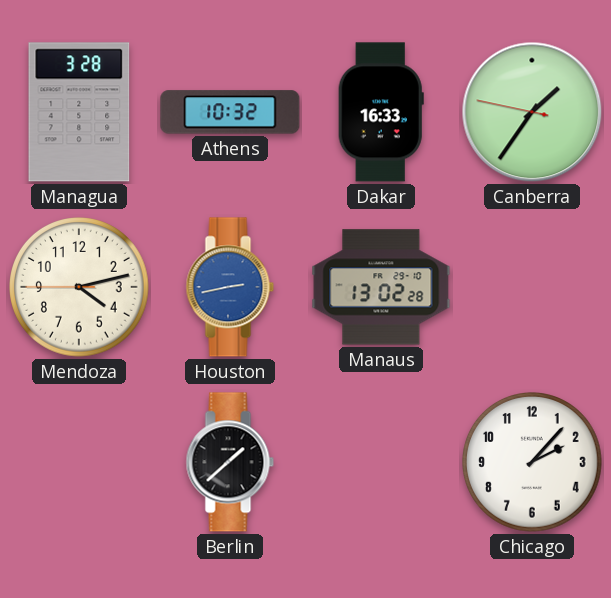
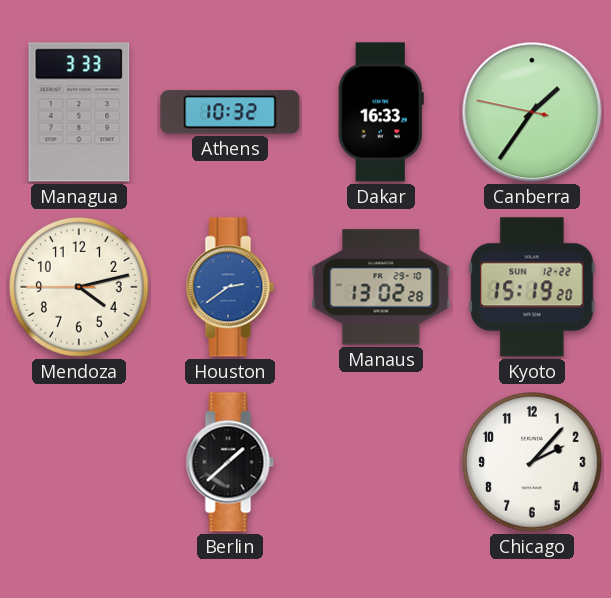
Managua: 3:28 -> 3:33 (79, 112)
Houston: 2:43 -> 2:39 (230, 287)
Kyoto: none -> 15:19 (532, 287)
